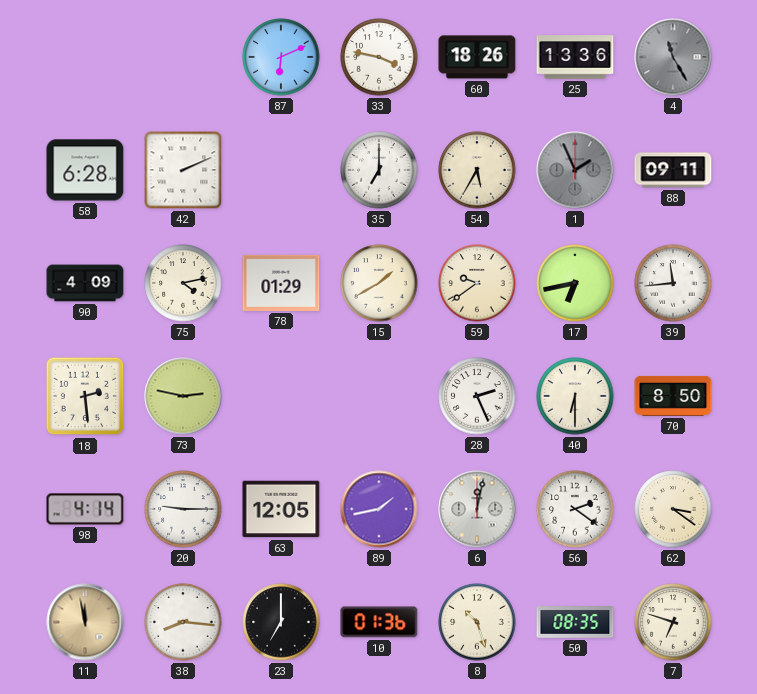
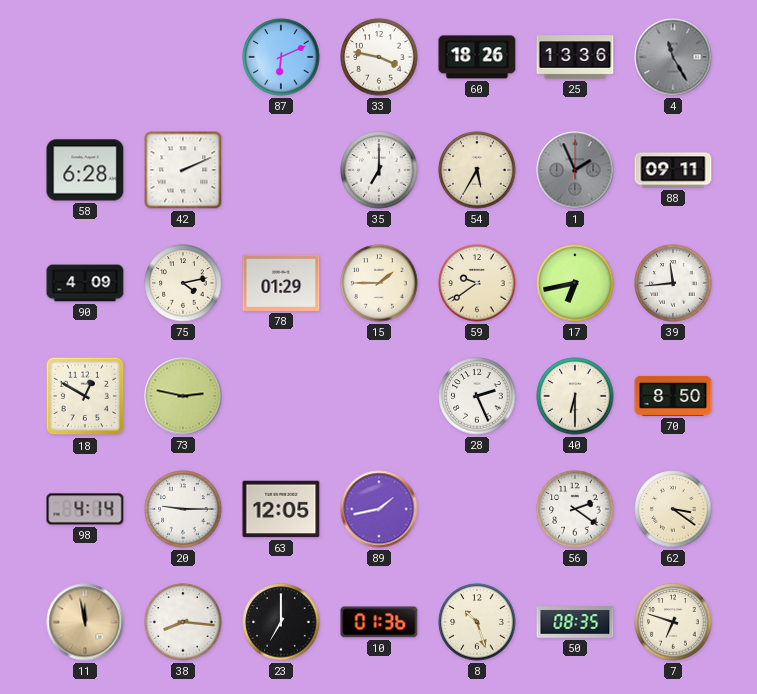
15: 1:40 -> 1:45 (379, 283)
18: 2:29 -> 12:50 (85, 396)
6: 12:02 -> none (477, 509)
